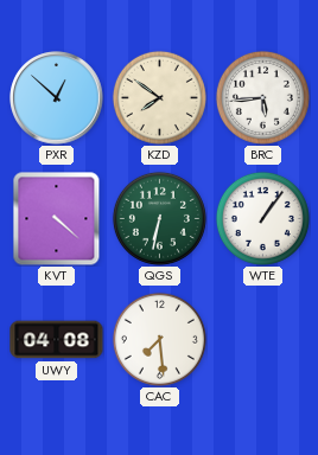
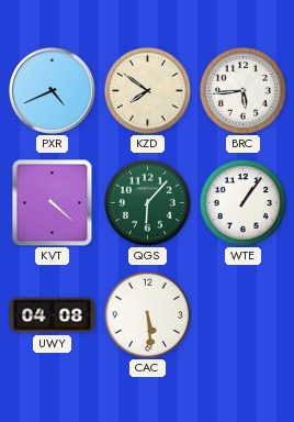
PXR: 12:52 -> 4:41 (53, 91)
QGS: 6:32 -> 6:07 (147, 202)
CAC: 7:29 -> 5:29 (147, 314)
